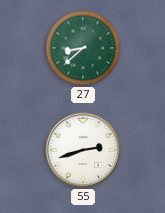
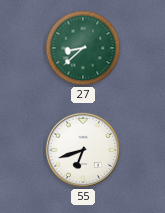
55: 2:42 -> 6:42 (83, 150)
